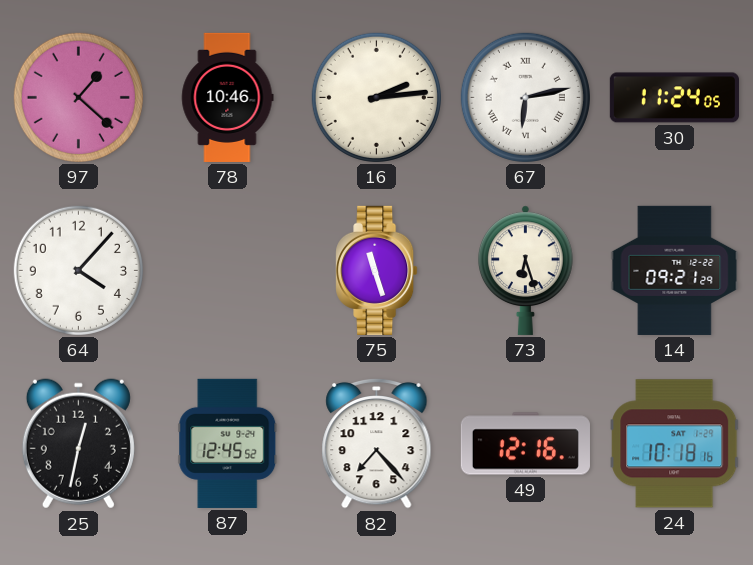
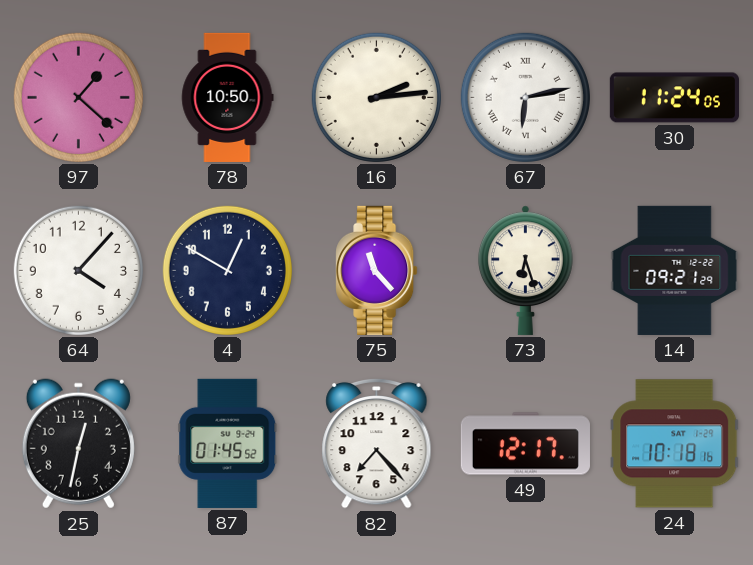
78: 10:46 -> 10:50 (228, 97)
4: none -> 12:50 (227, 270)
75: 11:27 -> 11:23 (377, 270)
87: 12:45 -> 01:45 (228, 443)
49: 12:16 -> 12:17 (525, 444)
